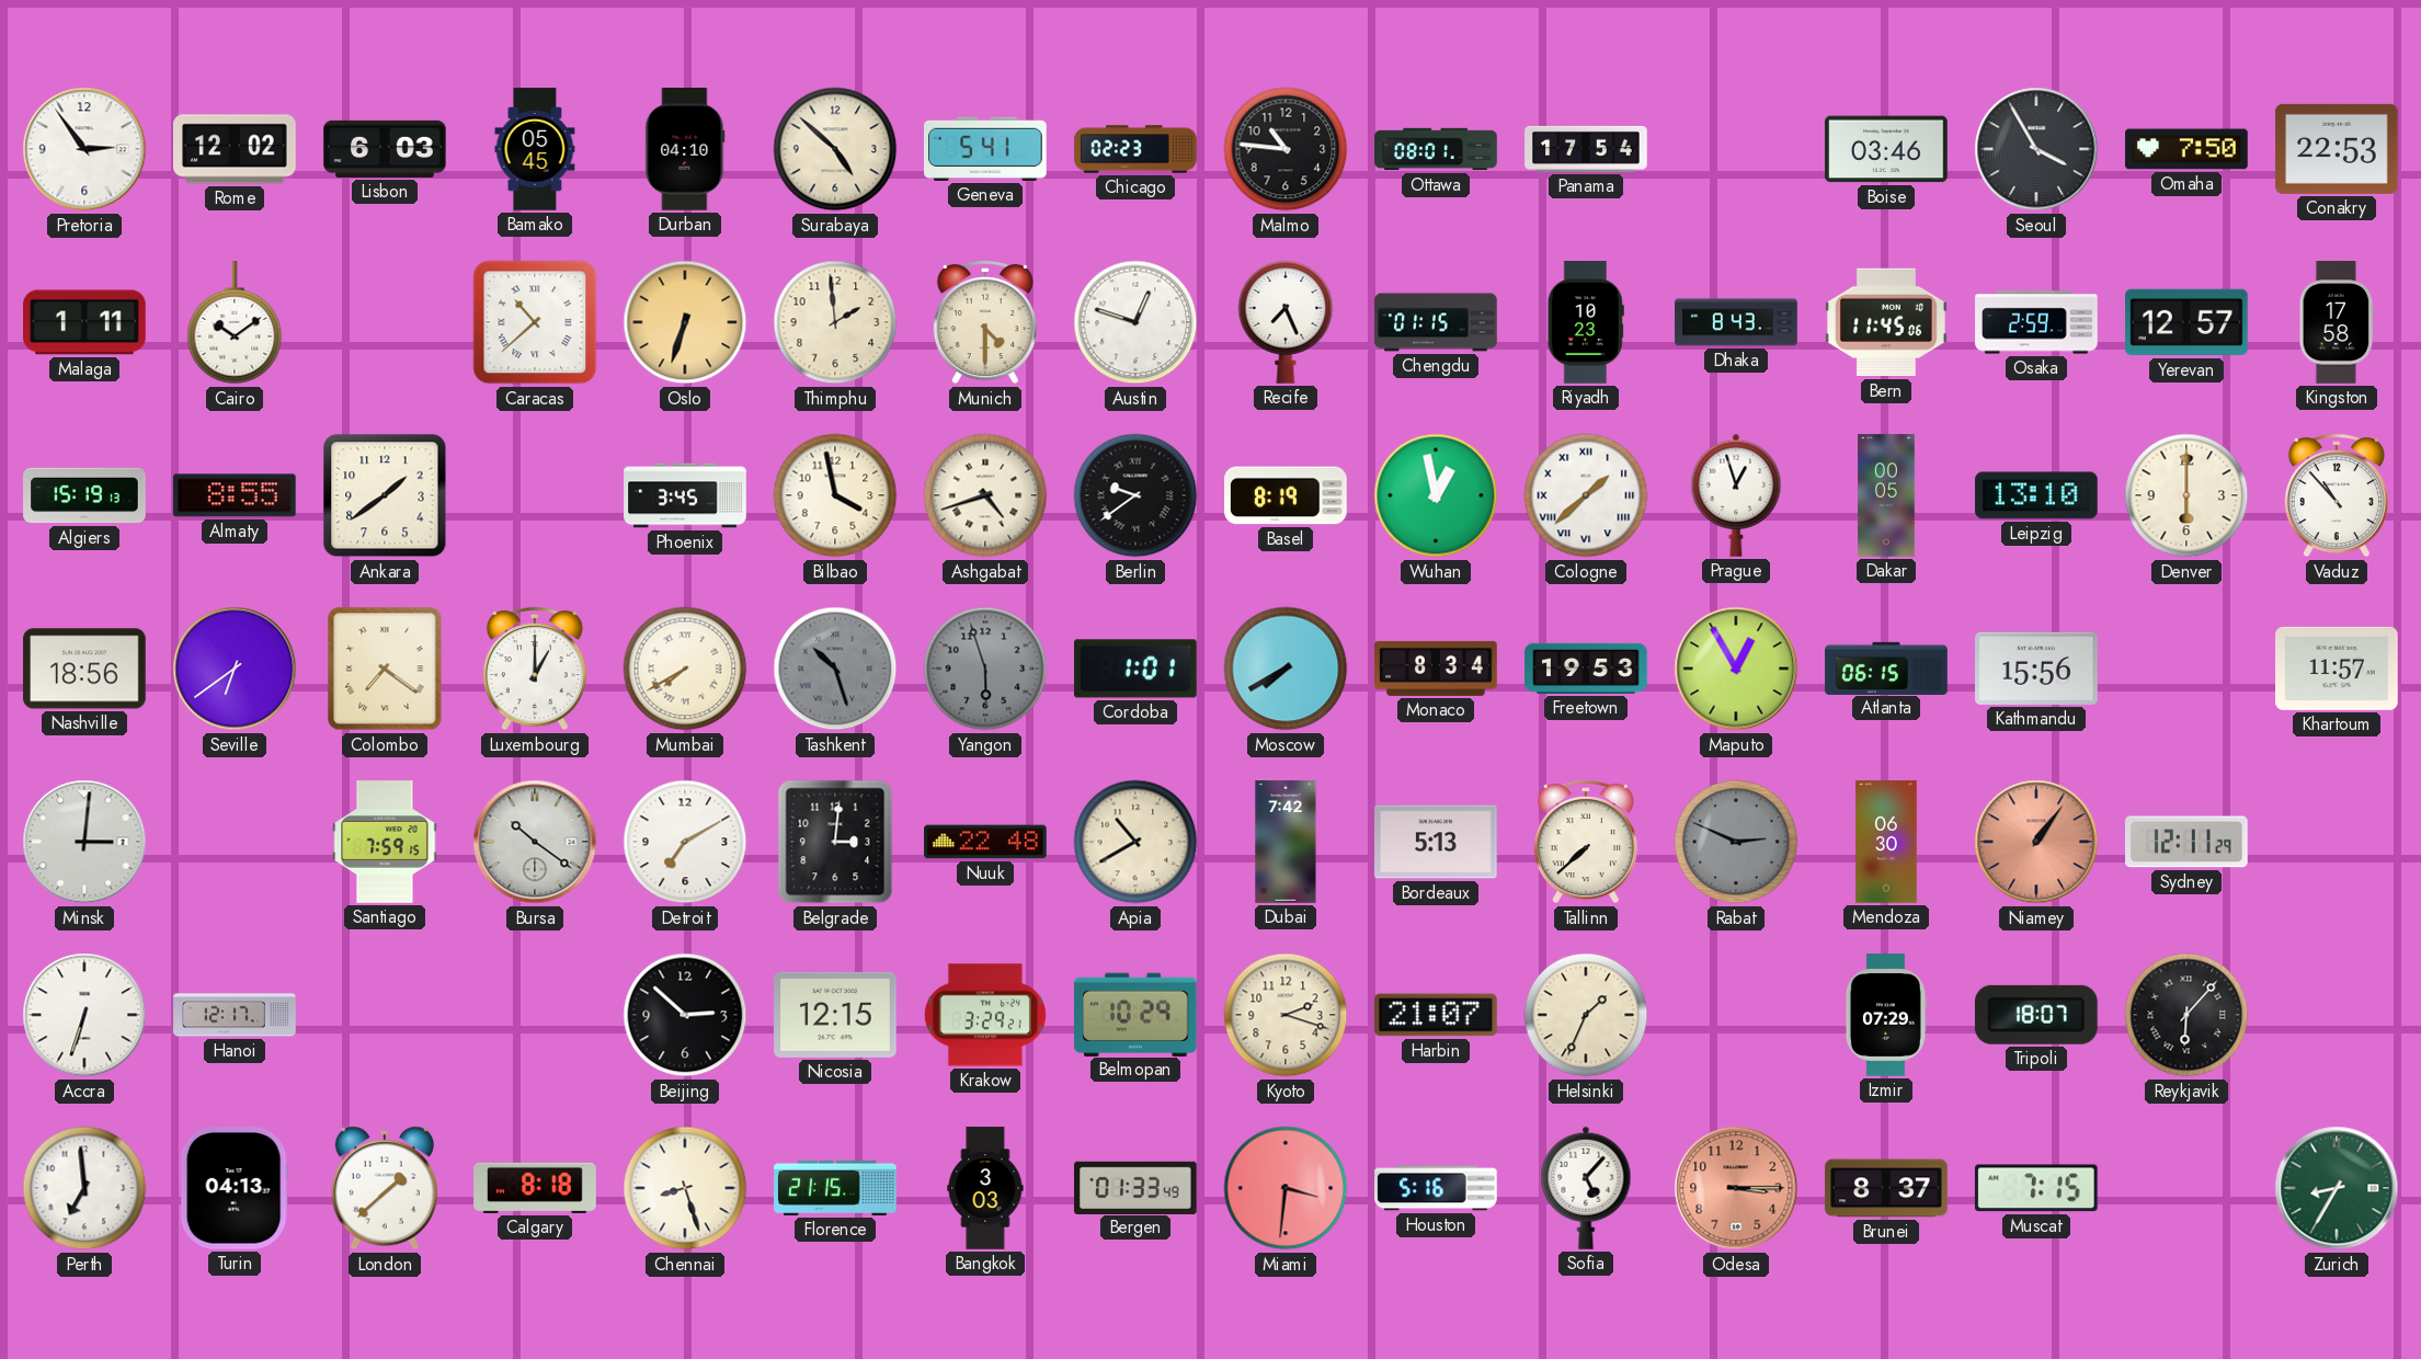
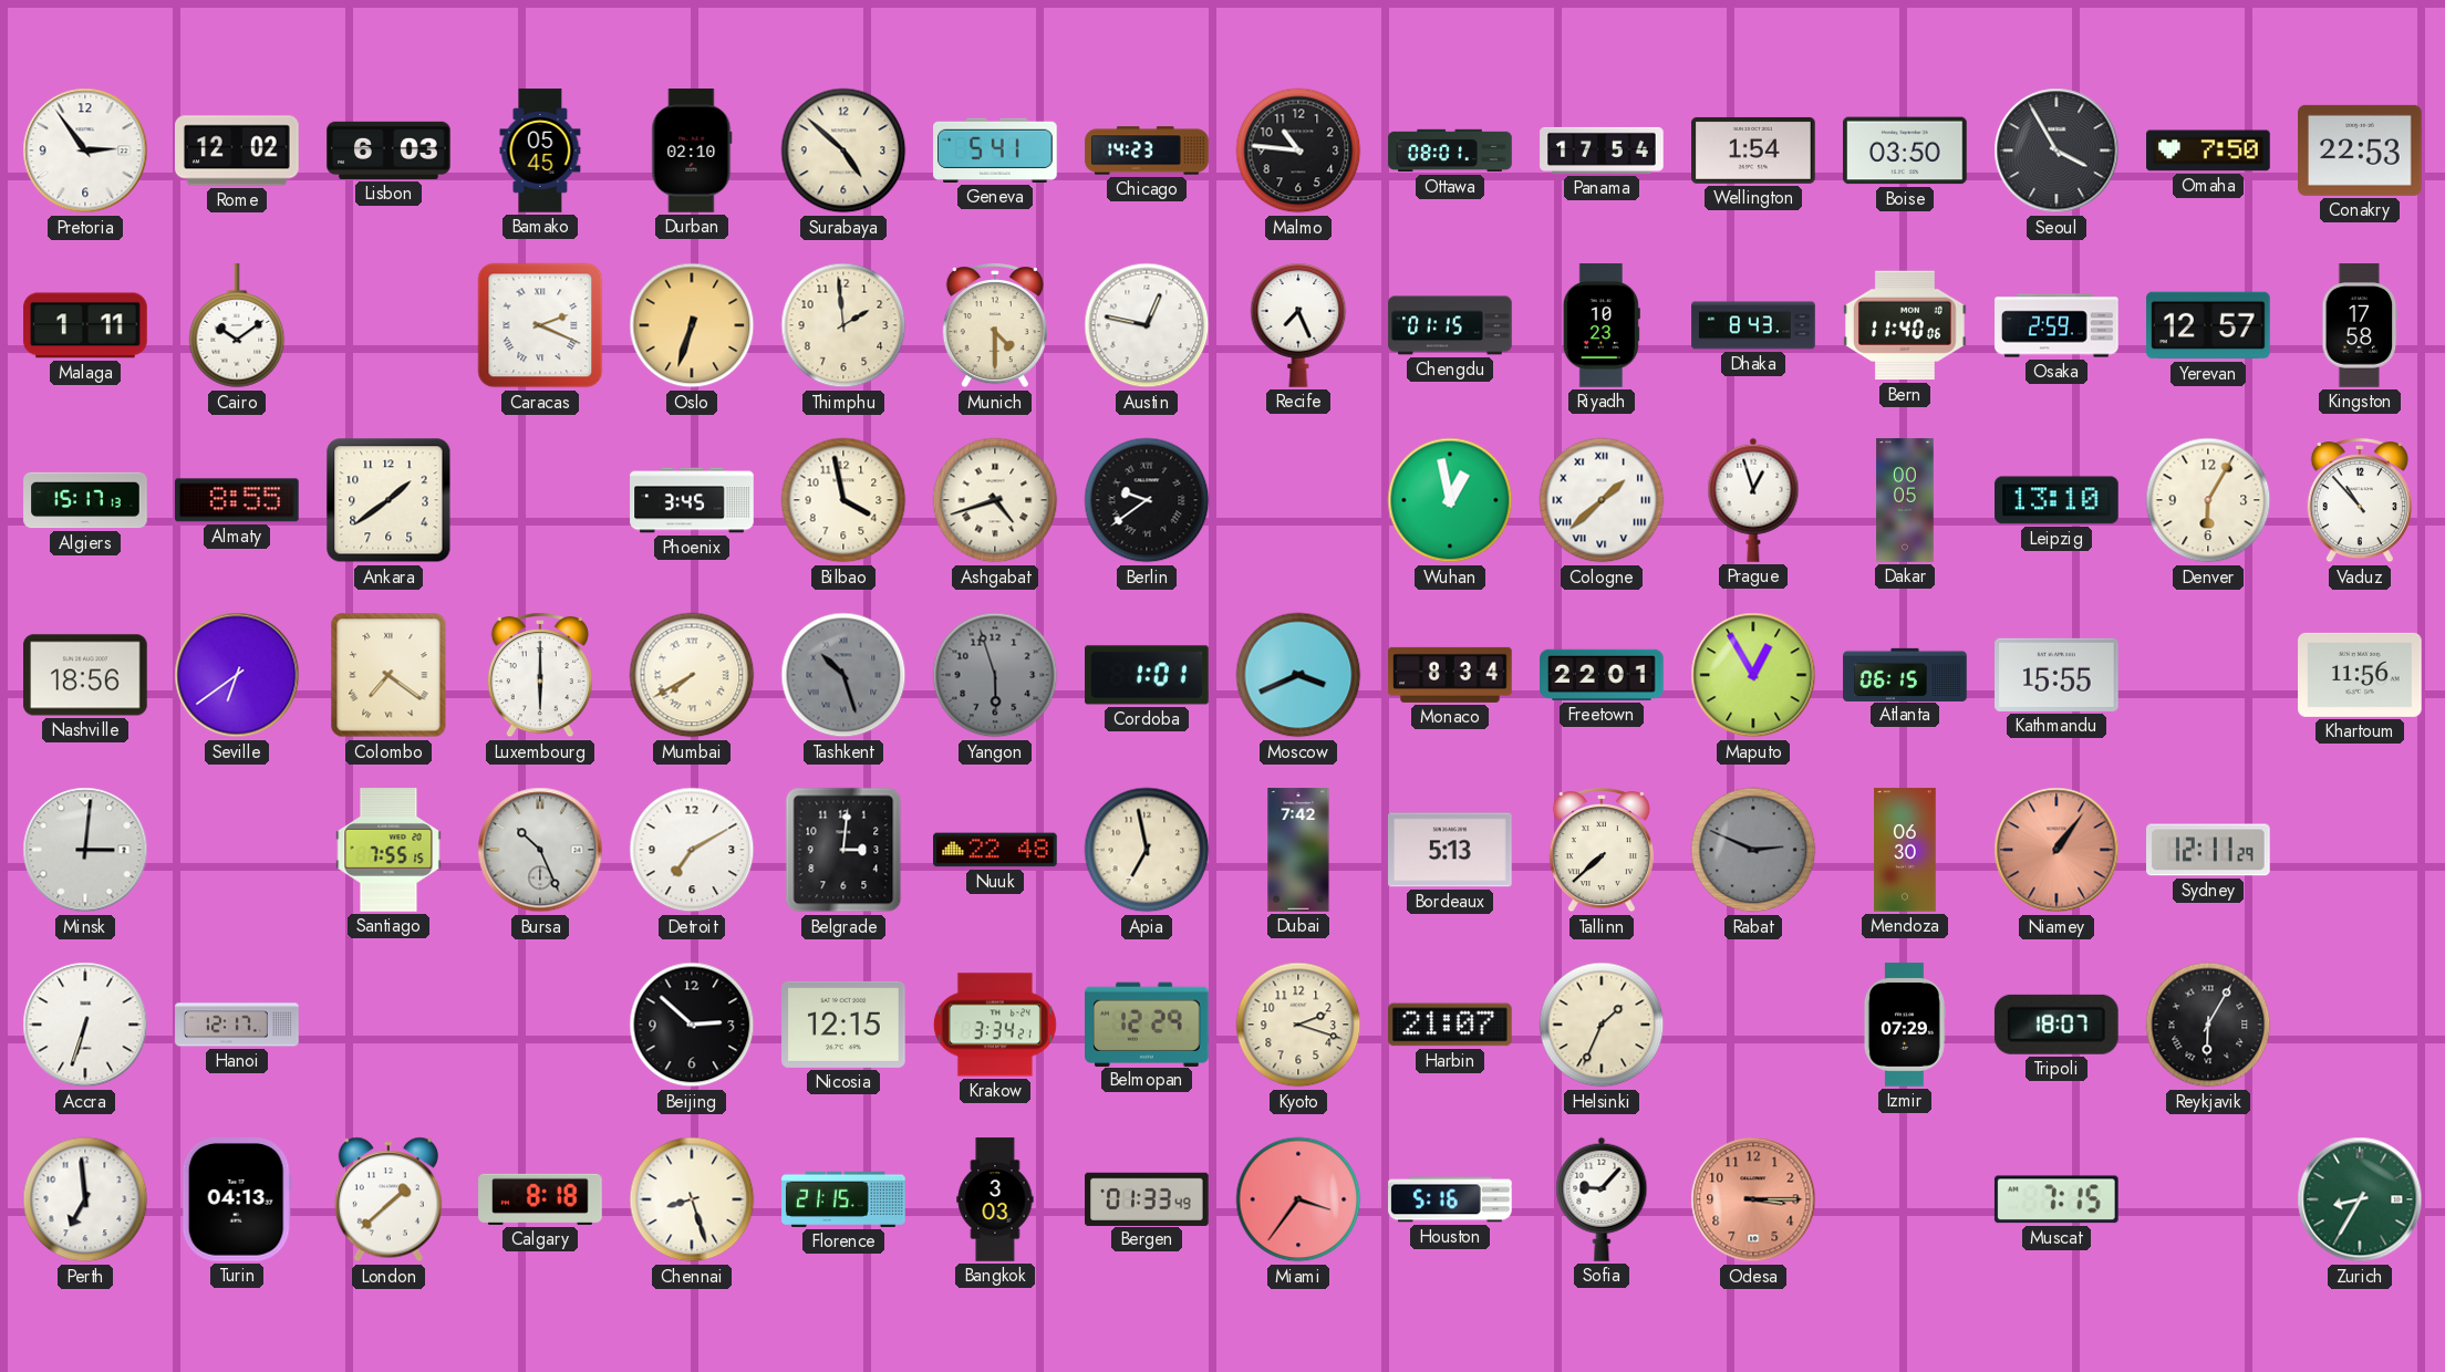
Durban: 04:10 -> 02:10 (692, 150)
Chicago: 02:23 -> 14:23 (1147, 150)
Wellington: none -> 1:54 (1753, 150)
Boise: 03:46 -> 03:50 (1905, 150)
Caracas: 10:38 -> 2:19 (540, 325)
Austin: 12:48 -> 12:47 (1147, 325)
Bern: 11:45 -> 11:40 (1906, 325)
Algiers: 15:19 -> 15:17 (85, 500)
Basel: 8:19 -> none (1286, 495)
Denver: 6:00 -> 6:05 (2208, 500)
Luxembourg: 1:00 -> 6:00 (540, 675)
Moscow: 7:40 -> 3:41 (1298, 675)
Freetown: 19:53 -> 22:01 (1602, 675)
Kathmandu: 15:56 -> 15:55 (2057, 675)
Khartoum: 11:57 -> 11:56 (2360, 675)
Santiago: 7:59 -> 7:55 (388, 850)
Bursa: 10:21 -> 10:26 (540, 850)
Apia: 10:40 -> 6:58 (1147, 850)
Krakow: 3:29 -> 3:34 (995, 1025)
Belmopan: 10:29 -> 12:29 (1148, 1023)
Reykjavik: 6:07 -> 6:05 (2208, 1025)
Miami: 3:31 -> 3:36 (1298, 1199)
Sofia: 5:07 -> 9:07 (1602, 1199)
Brunei: 8:37 -> none (1886, 1188)
